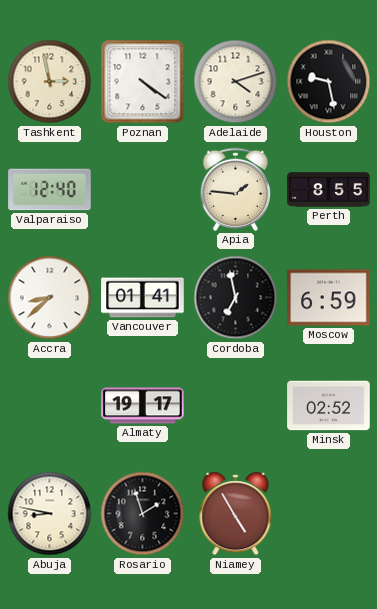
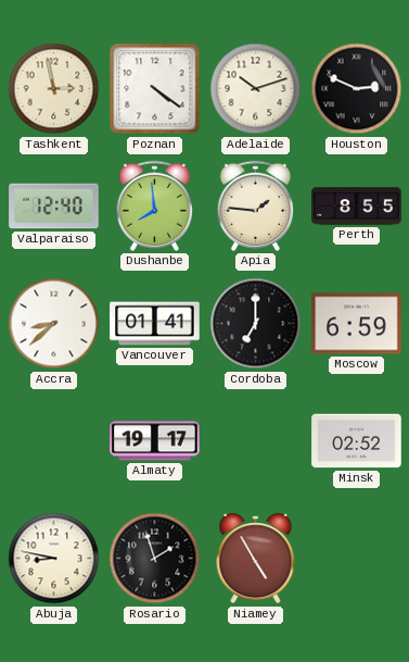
Adelaide: 4:12 -> 10:12 (256, 89)
Houston: 9:28 -> 2:49 (357, 89)
Dushanbe: none -> 7:59 (154, 205)
Cordoba: 6:58 -> 7:00 (256, 324)
